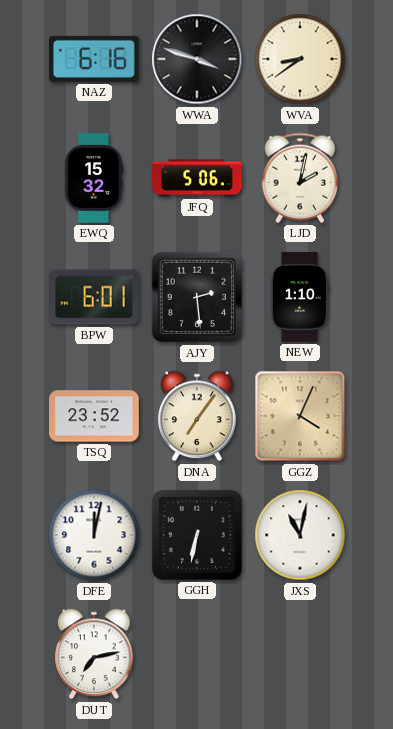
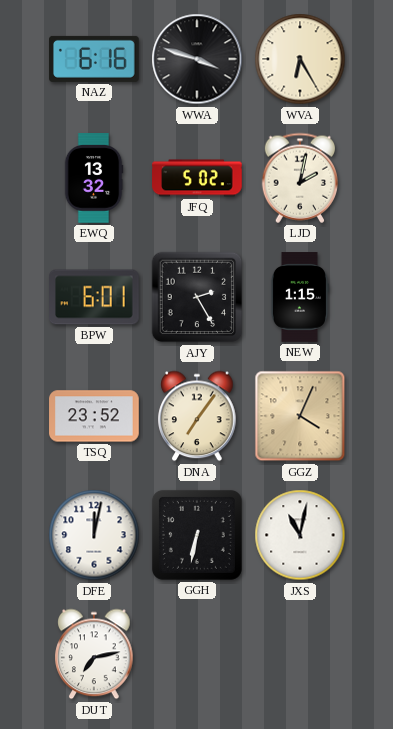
WVA: 8:39 -> 6:25 (300, 59)
EWQ: 15:32 -> 13:32 (94, 178)
JFQ: 5:06 -> 5:02 (197, 178)
AJY: 2:29 -> 2:25 (197, 297)
NEW: 1:10 -> 1:15 (299, 297)
